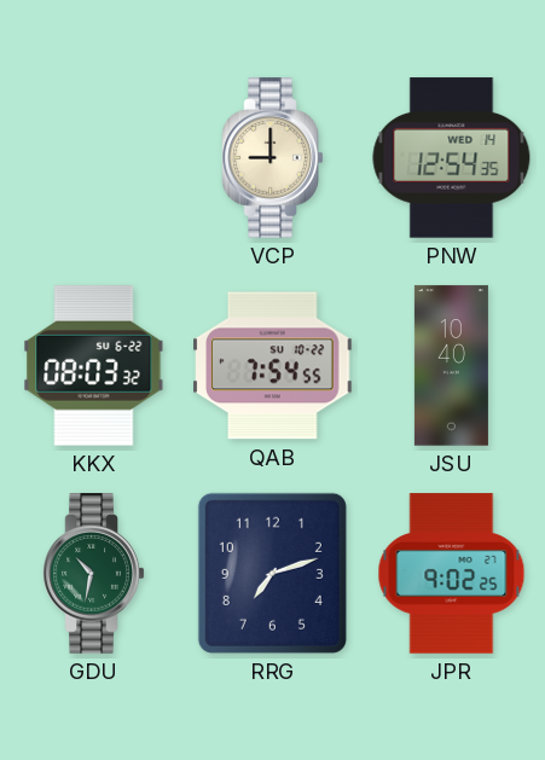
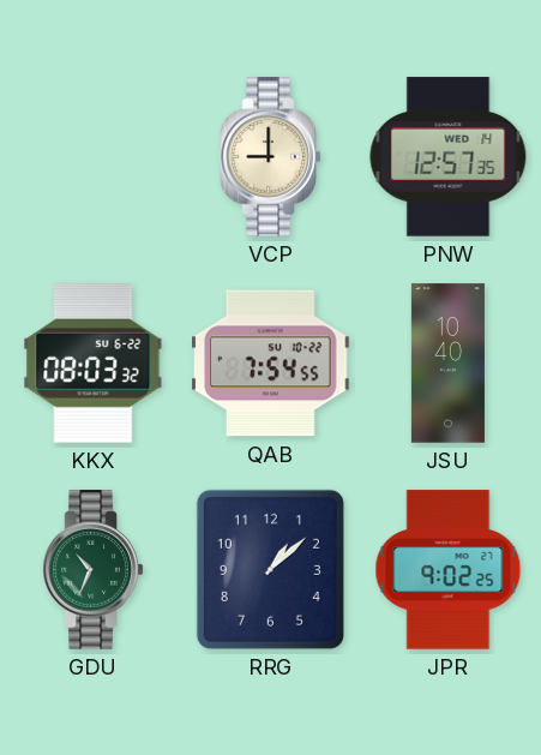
PNW: 12:54 -> 12:57 (449, 157)
GDU: 10:32 -> 10:34 (94, 570)
RRG: 7:12 -> 1:08 (270, 569)
